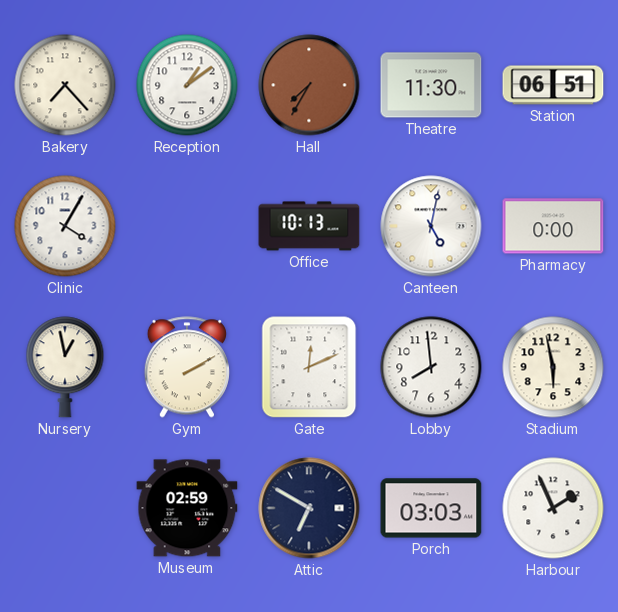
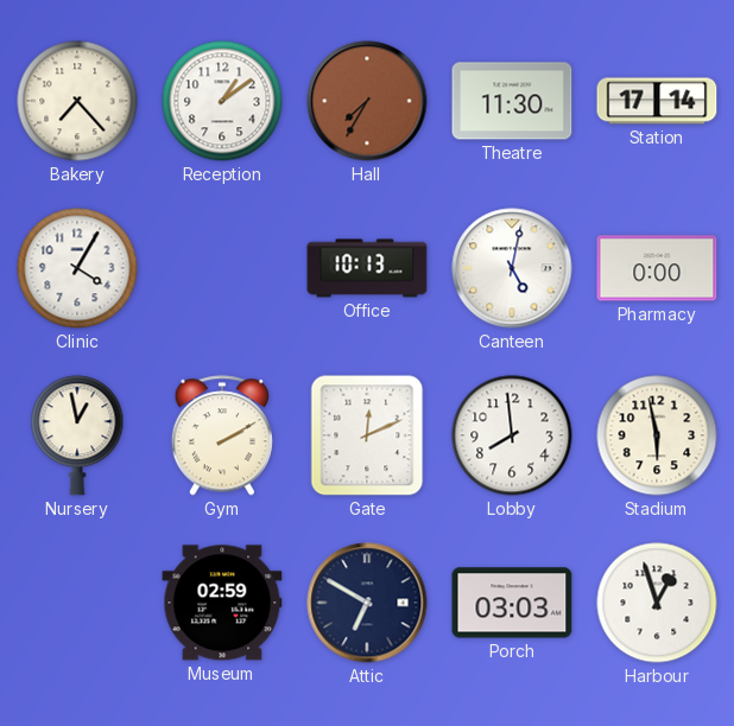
Station: 06:51 -> 17:14 (657, 101)
Harbour: 1:56 -> 12:57 (657, 603)
